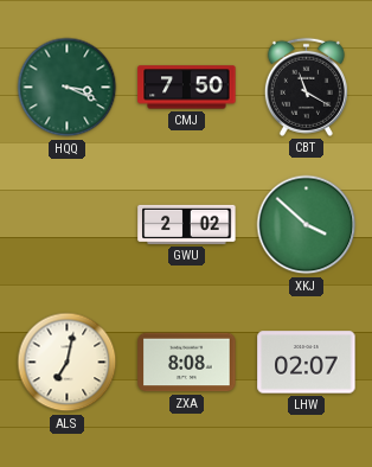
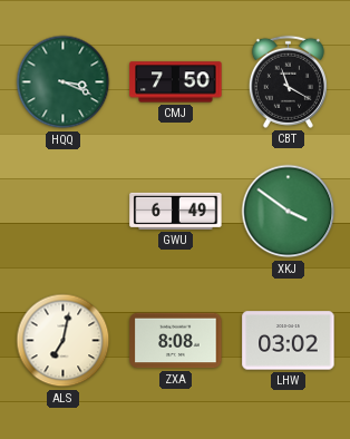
GWU: 2:02 -> 6:49 (176, 211)
XKJ: 3:52 -> 3:51 (289, 212)
LHW: 02:07 -> 03:02 (289, 341)
